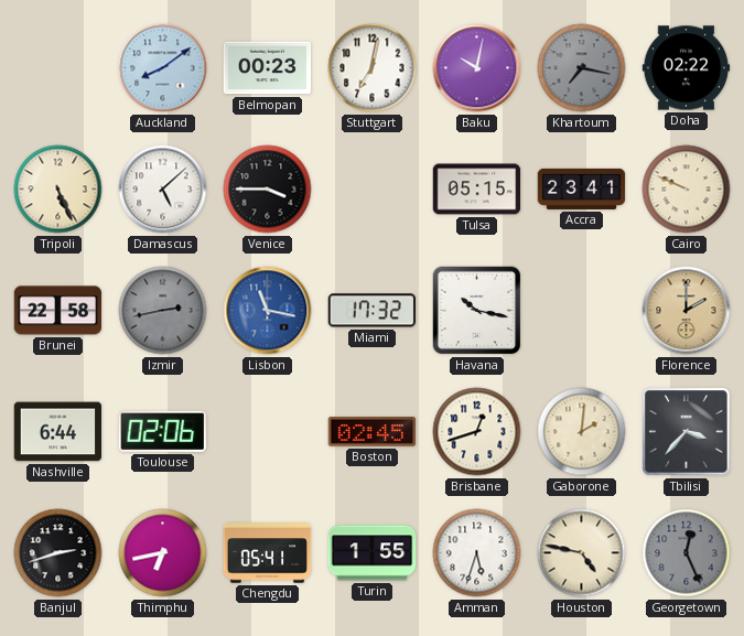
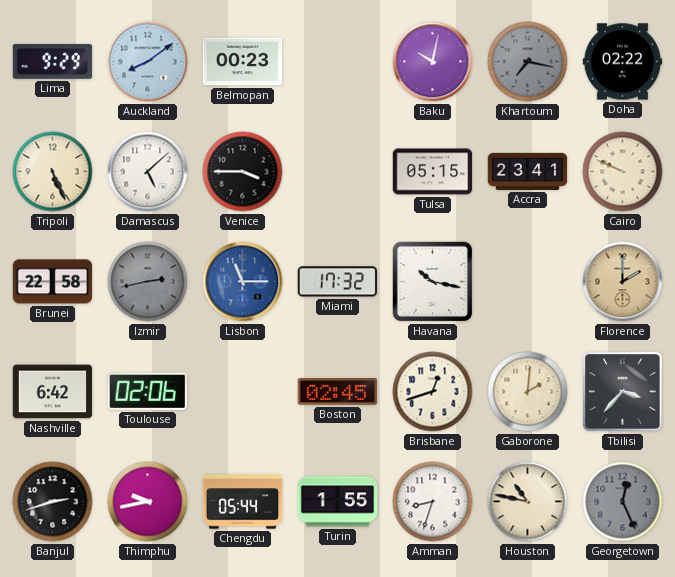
Lima: none -> 9:29 (53, 62)
Stuttgart: 7:02 -> none (373, 68)
Lisbon: 11:17 -> 11:15 (243, 282)
Nashville: 6:44 -> 6:42 (53, 392)
Thimphu: 6:43 -> 9:43 (148, 502)
Chengdu: 05:41 -> 05:44 (243, 502)
Amman: 5:33 -> 8:33 (433, 502)
Houston: 4:47 -> 10:47 (528, 502)
